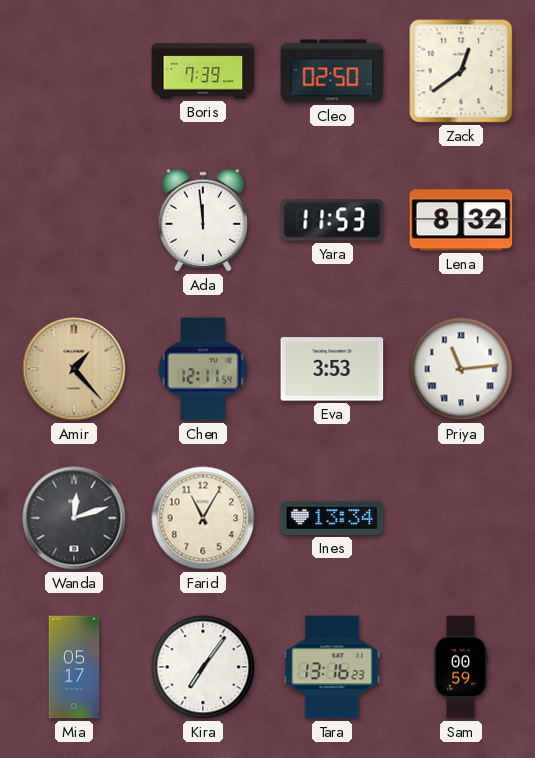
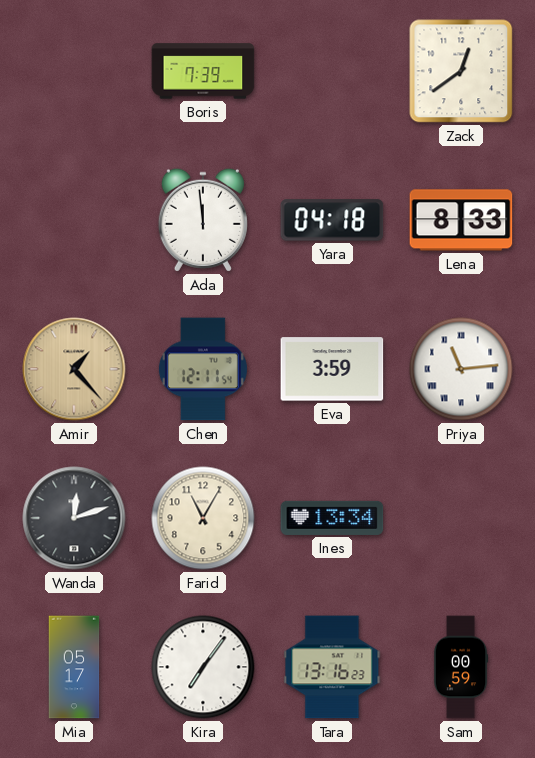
Cleo: 02:50 -> none (332, 71)
Yara: 11:53 -> 04:18 (332, 220)
Lena: 8:32 -> 8:33 (461, 220)
Eva: 3:53 -> 3:59 (332, 369)
